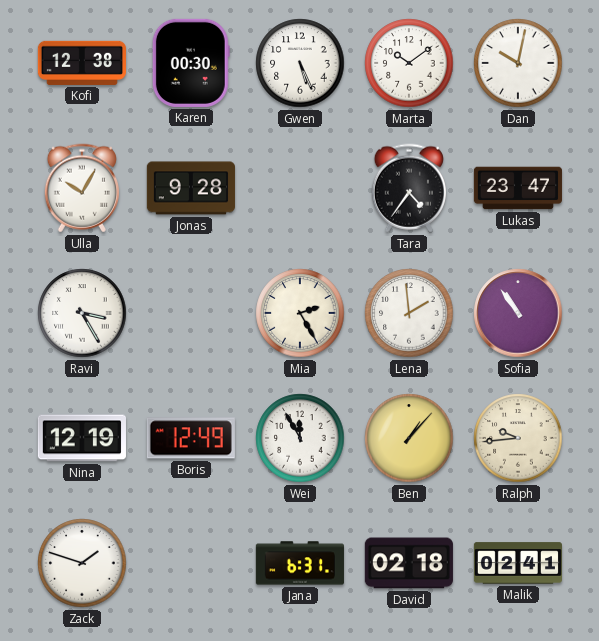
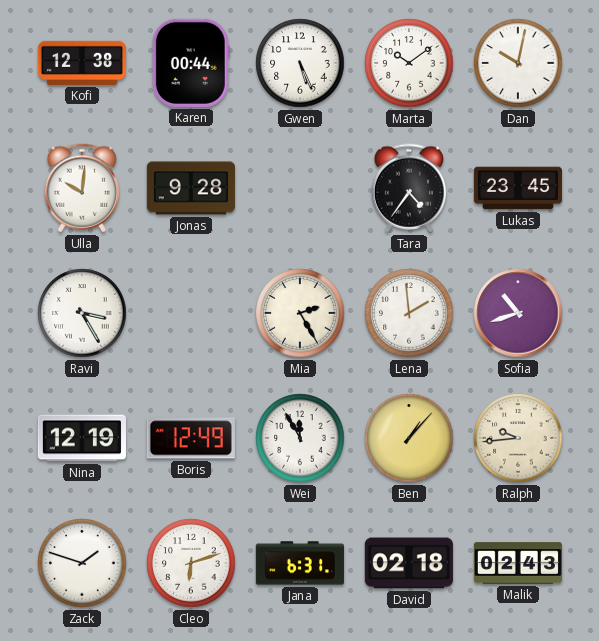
Karen: 00:30 -> 00:44 (191, 63)
Ulla: 10:05 -> 10:01 (82, 188)
Lukas: 23:47 -> 23:45 (518, 188)
Sofia: 10:54 -> 10:42 (518, 313)
Cleo: none -> 6:12 (191, 563)
Malik: 02:41 -> 02:43 (518, 563)
